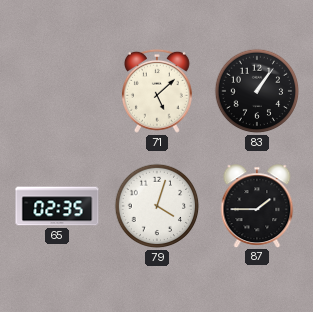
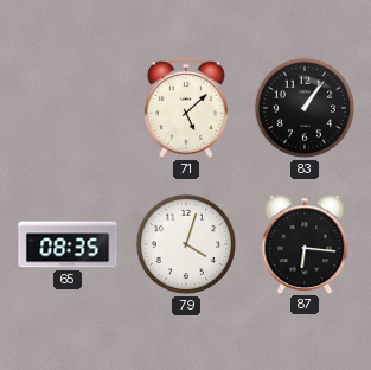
65: 02:35 -> 08:35 (68, 244)
87: 1:45 -> 6:16 (305, 244)
